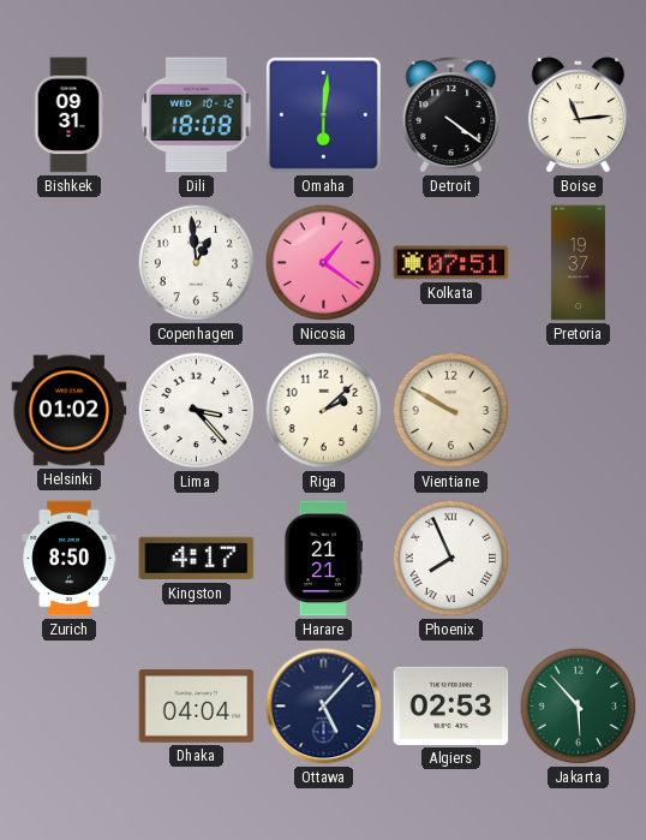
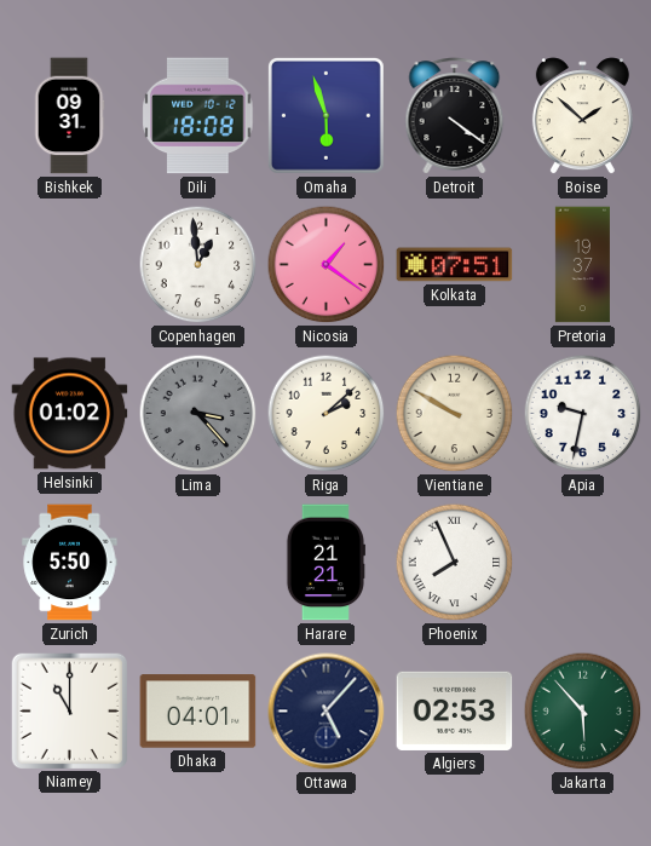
Omaha: 6:01 -> 5:57 (325, 115)
Boise: 11:14 -> 1:52 (582, 116)
Lima dial: white -> grey (198, 414)
Apia: none -> 9:32 (583, 414)
Zurich: 8:50 -> 5:50 (70, 563)
Kingston: 4:17 -> none (197, 559)
Niamey: none -> 11:00 (69, 710)
Dhaka: 04:04 -> 04:01 (198, 712)
